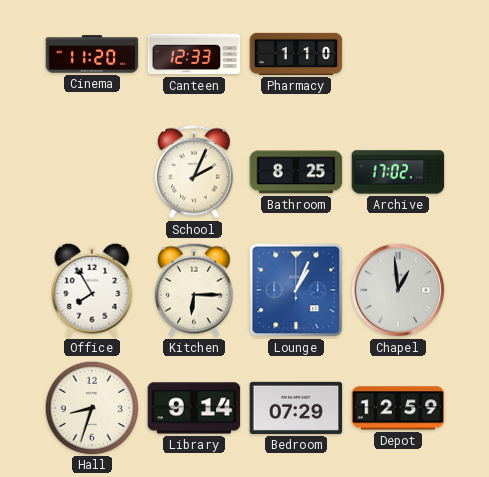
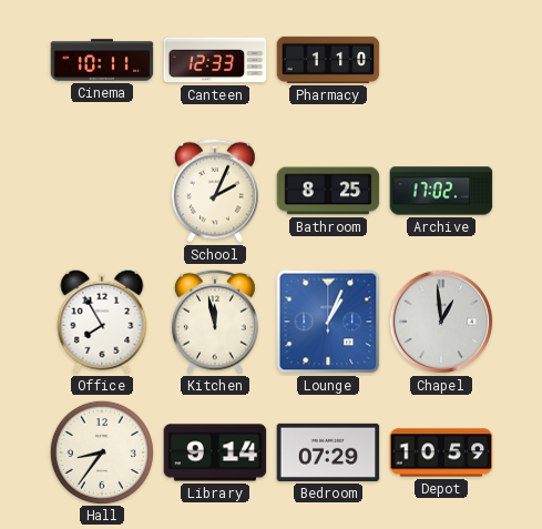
Cinema: 11:20 -> 10:11 (102, 60)
Kitchen: 6:15 -> 11:58 (215, 322)
Hall: 8:33 -> 8:36 (101, 451)
Depot: 12:59 -> 10:59 (441, 452)
